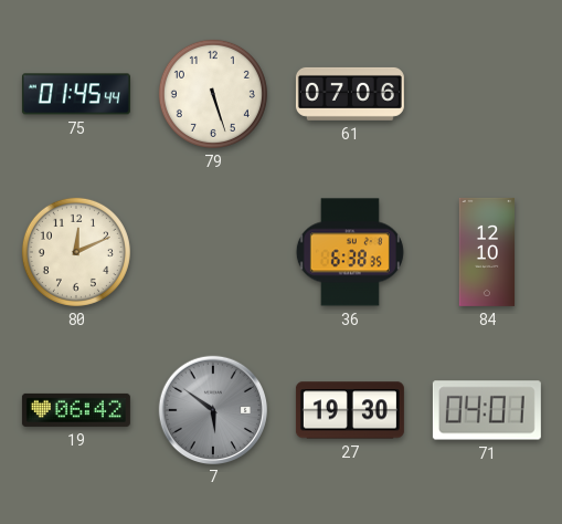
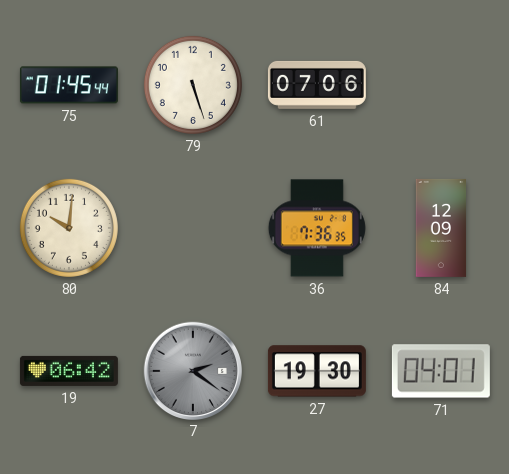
80: 12:11 -> 10:01 (69, 228)
36: 6:38 -> 7:36 (317, 228)
84: 12:10 -> 12:09 (441, 228)
7: 5:51 -> 2:21 (192, 370)
